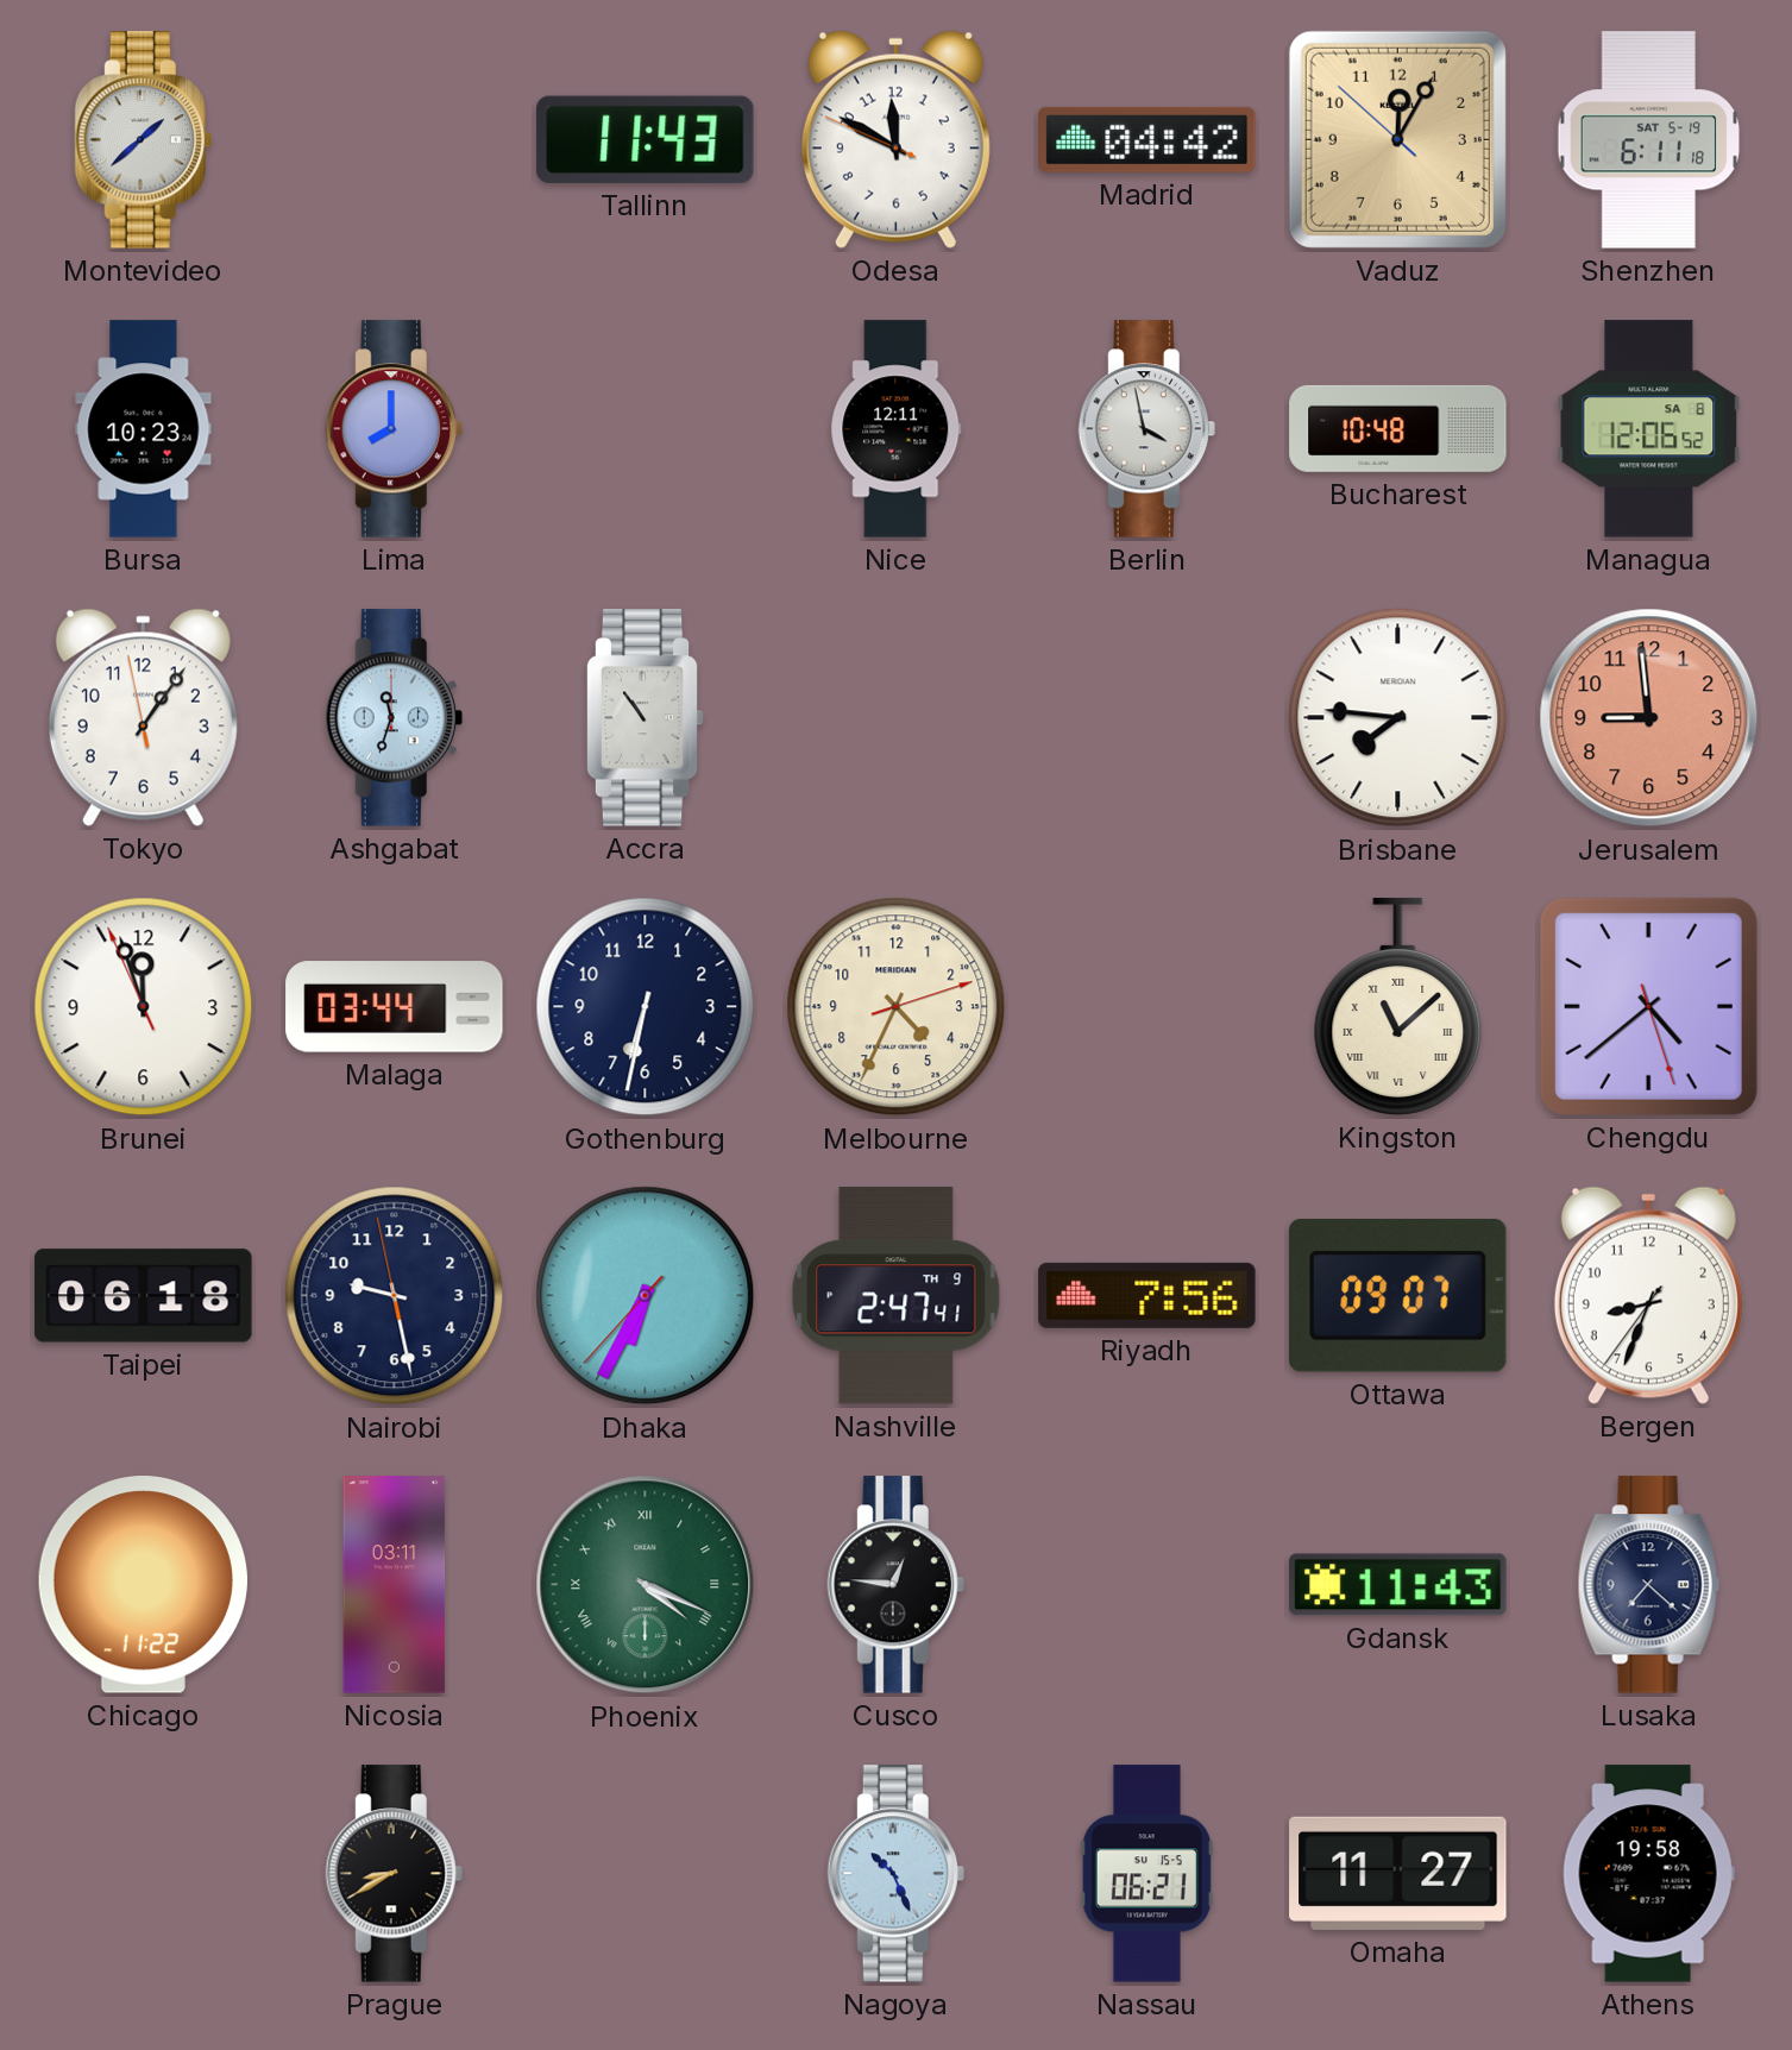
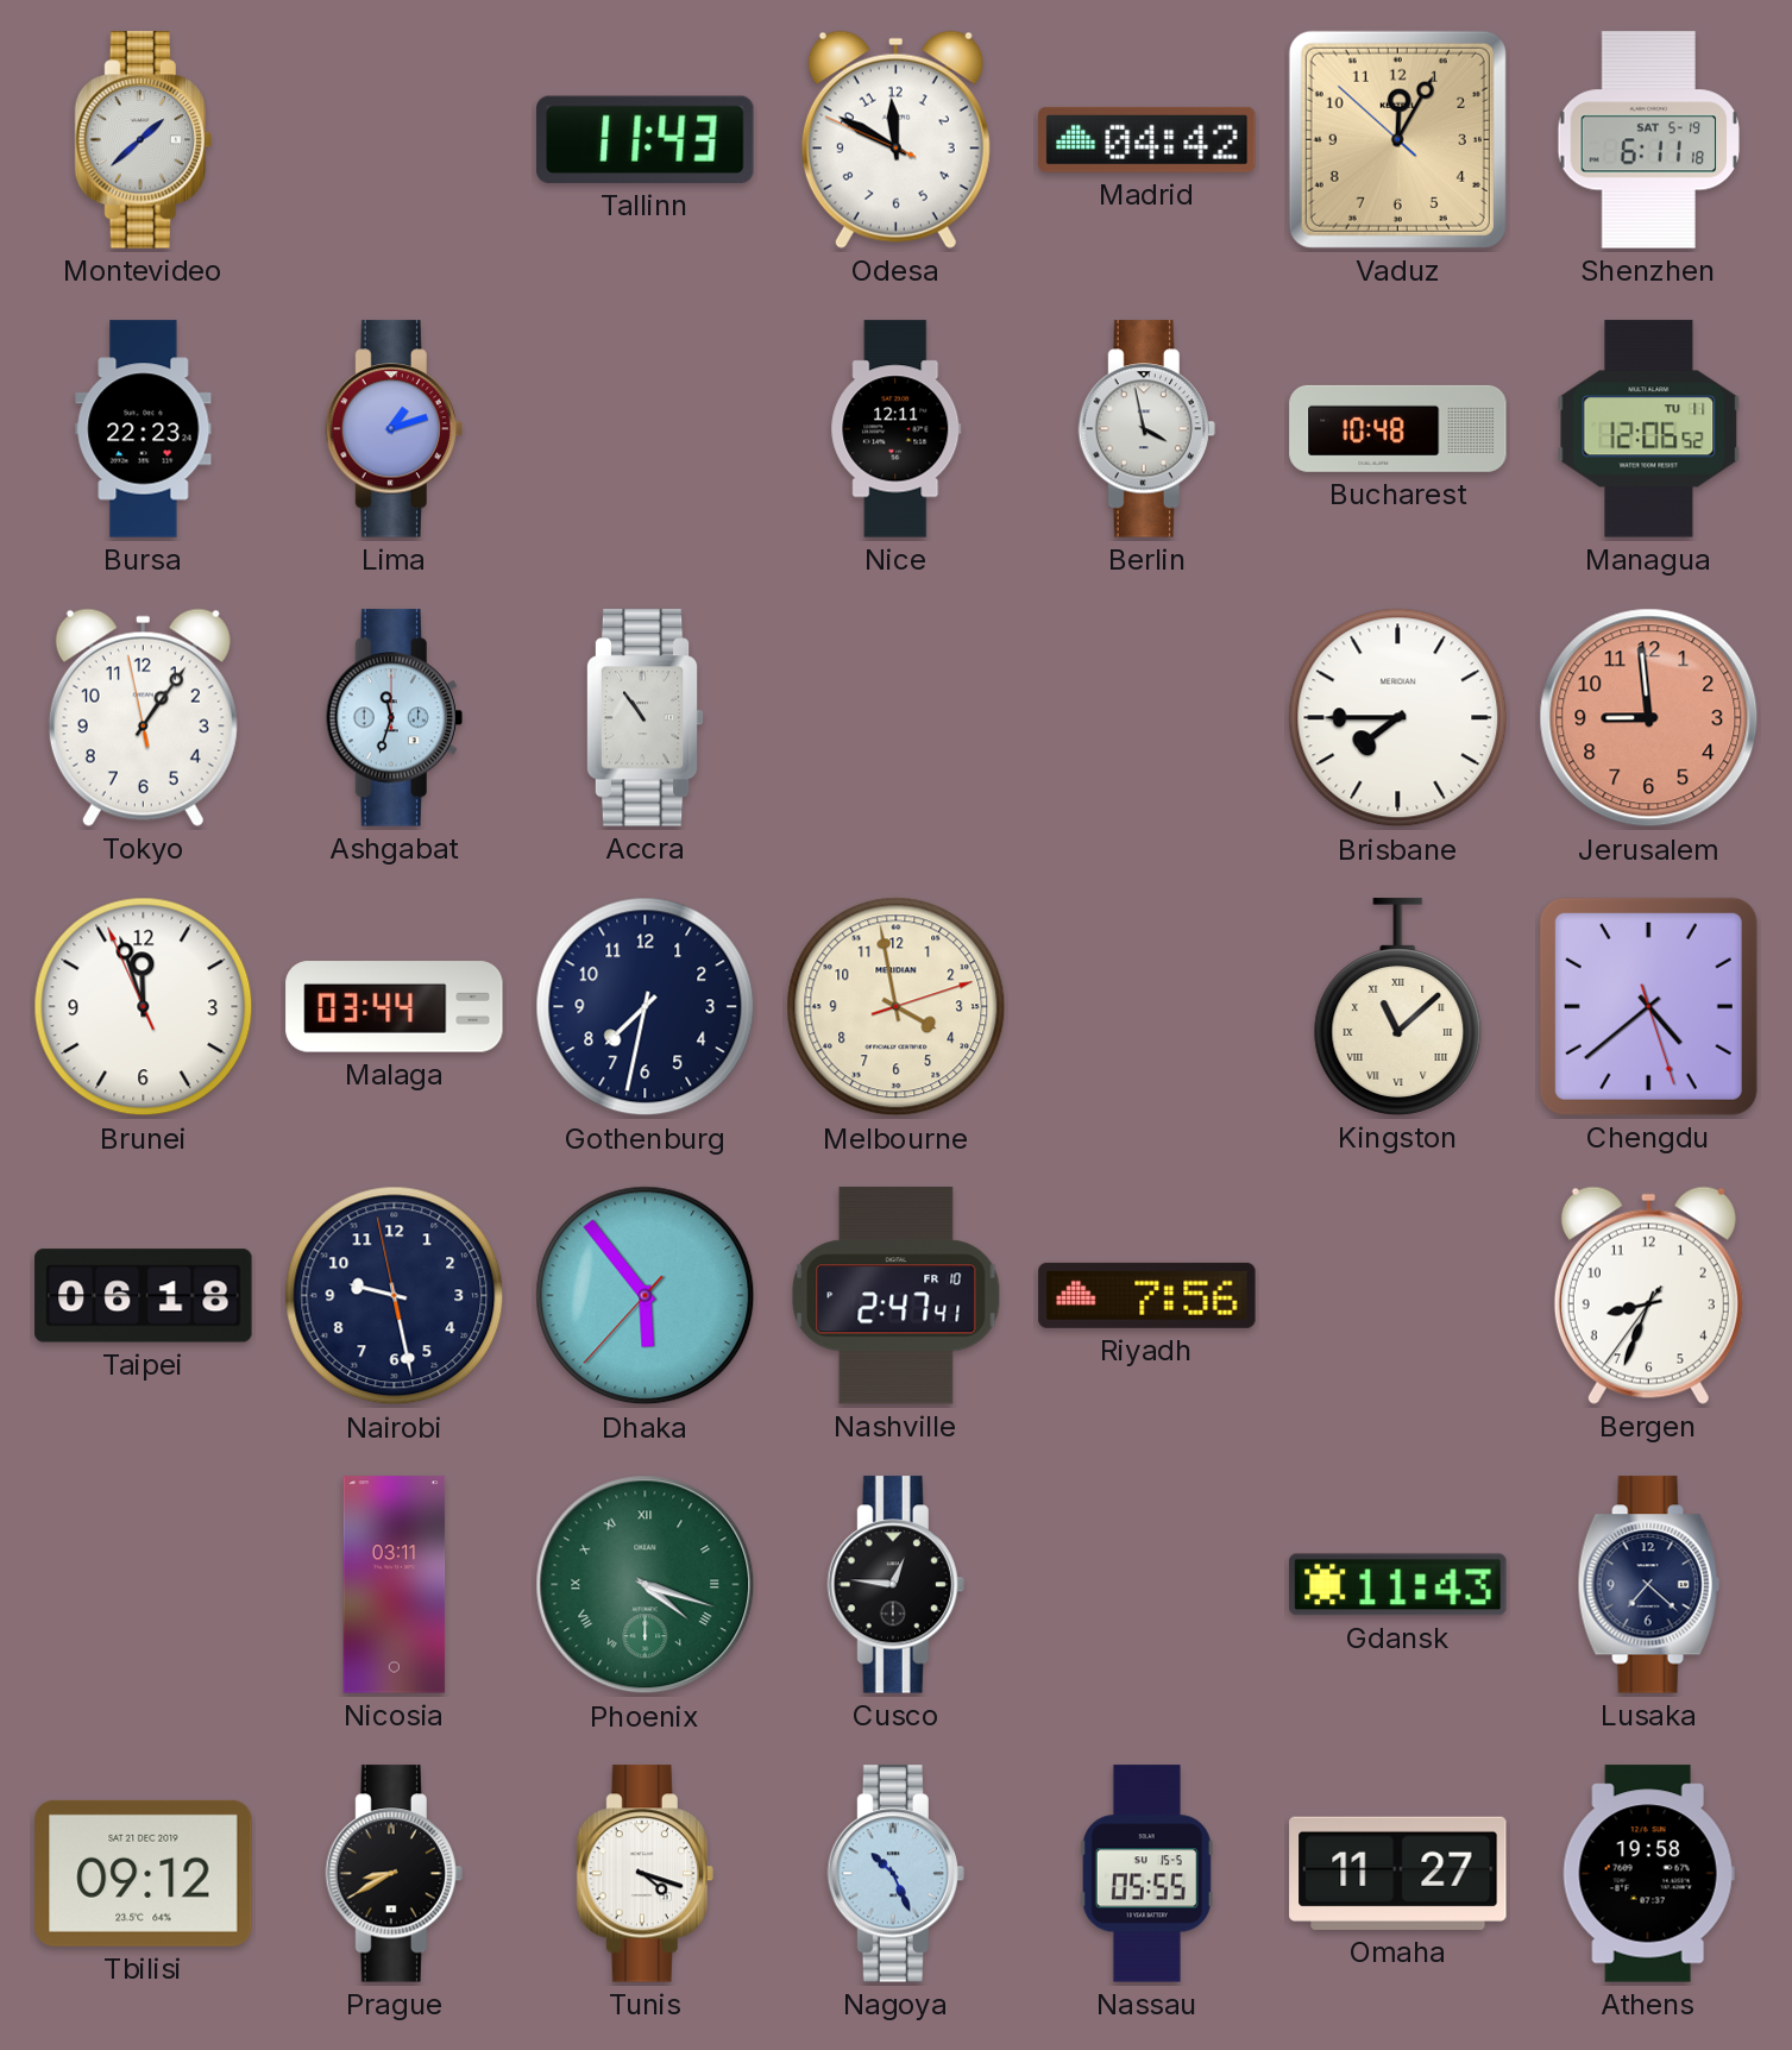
Bursa: 10:23 -> 22:23 (144, 429)
Lima: 8:00 -> 1:12 (394, 429)
Managua date: SA 8 -> TU 11 (1649, 429)
Brisbane: 7:46 -> 7:45 (1398, 718)
Gothenburg: 6:32 -> 7:32 (646, 1007)
Melbourne: 4:34 -> 3:58 (897, 1007)
Dhaka: 6:34 -> 5:53 (646, 1296)
Nashville date: TH 9 -> FR 10 (897, 1296)
Ottawa: 09:07 -> none (1398, 1295)
Chicago: 11:22 -> none (143, 1585)
Phoenix: 4:19 -> 4:18 (646, 1585)
Tbilisi: none -> 09:12 (144, 1873)
Tunis: none -> 4:18 (645, 1874)
Nassau: 06:21 -> 05:55 (1146, 1874)
